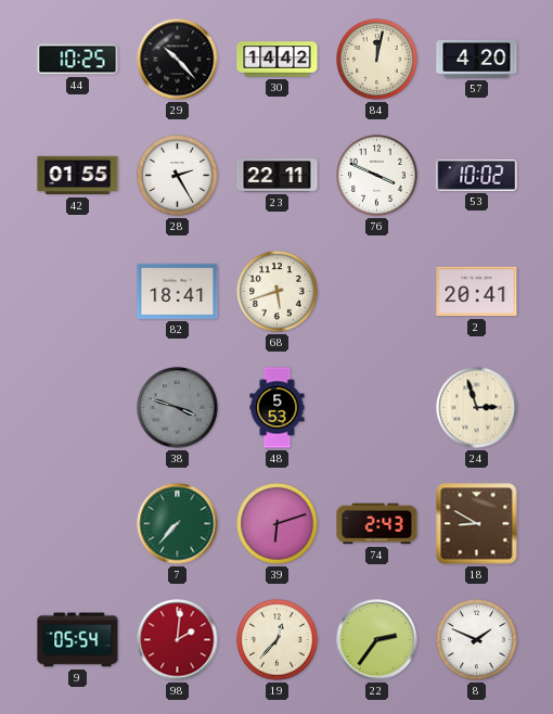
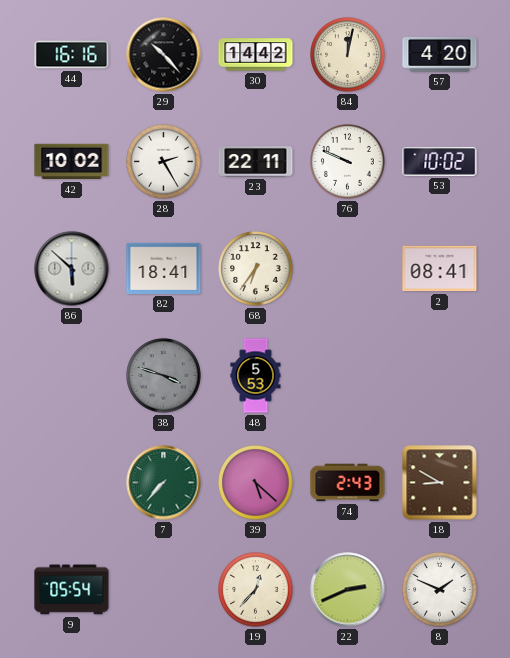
44: 10:25 -> 16:16 (72, 55)
42: 01:55 -> 10:02 (72, 162)
76: 3:49 -> 9:49 (348, 162)
86: none -> 5:52 (72, 269)
68: 5:42 -> 6:36 (256, 269)
2: 20:41 -> 08:41 (440, 269)
24: 2:57 -> none (477, 408)
39: 6:12 -> 5:22 (256, 483)
98: 2:01 -> none (178, 640)
22: 2:36 -> 2:41 (348, 590)
